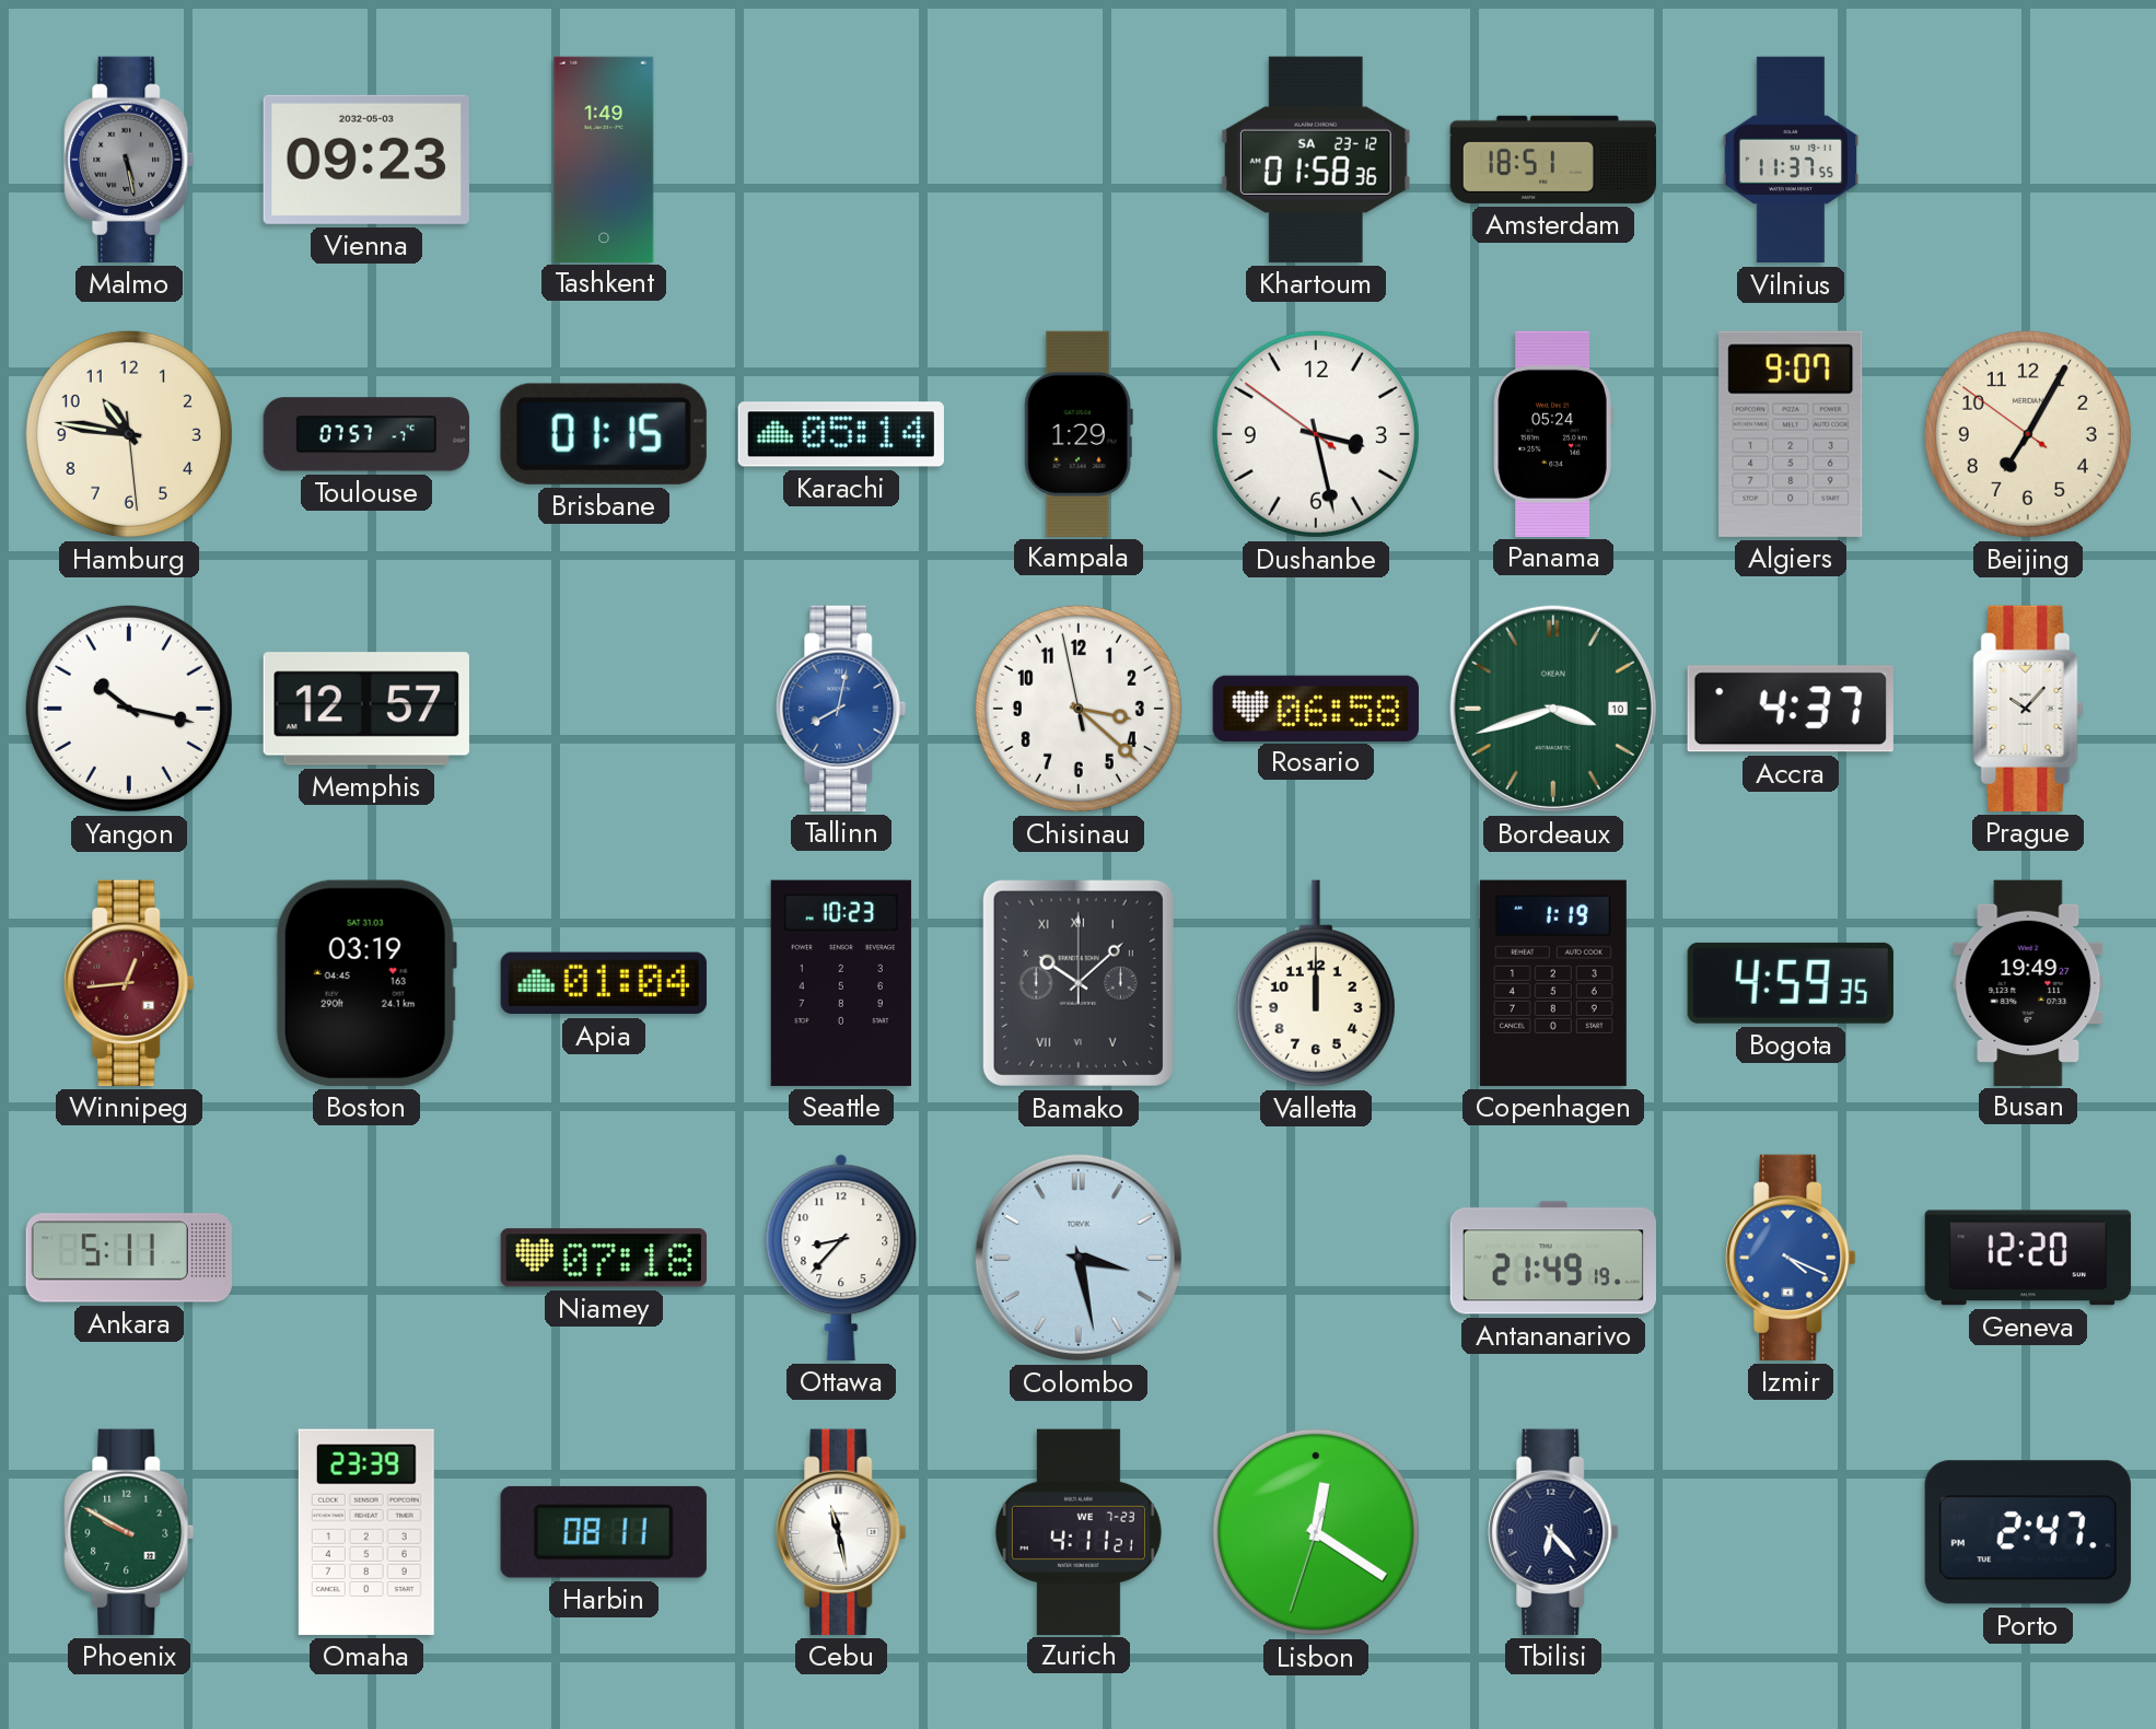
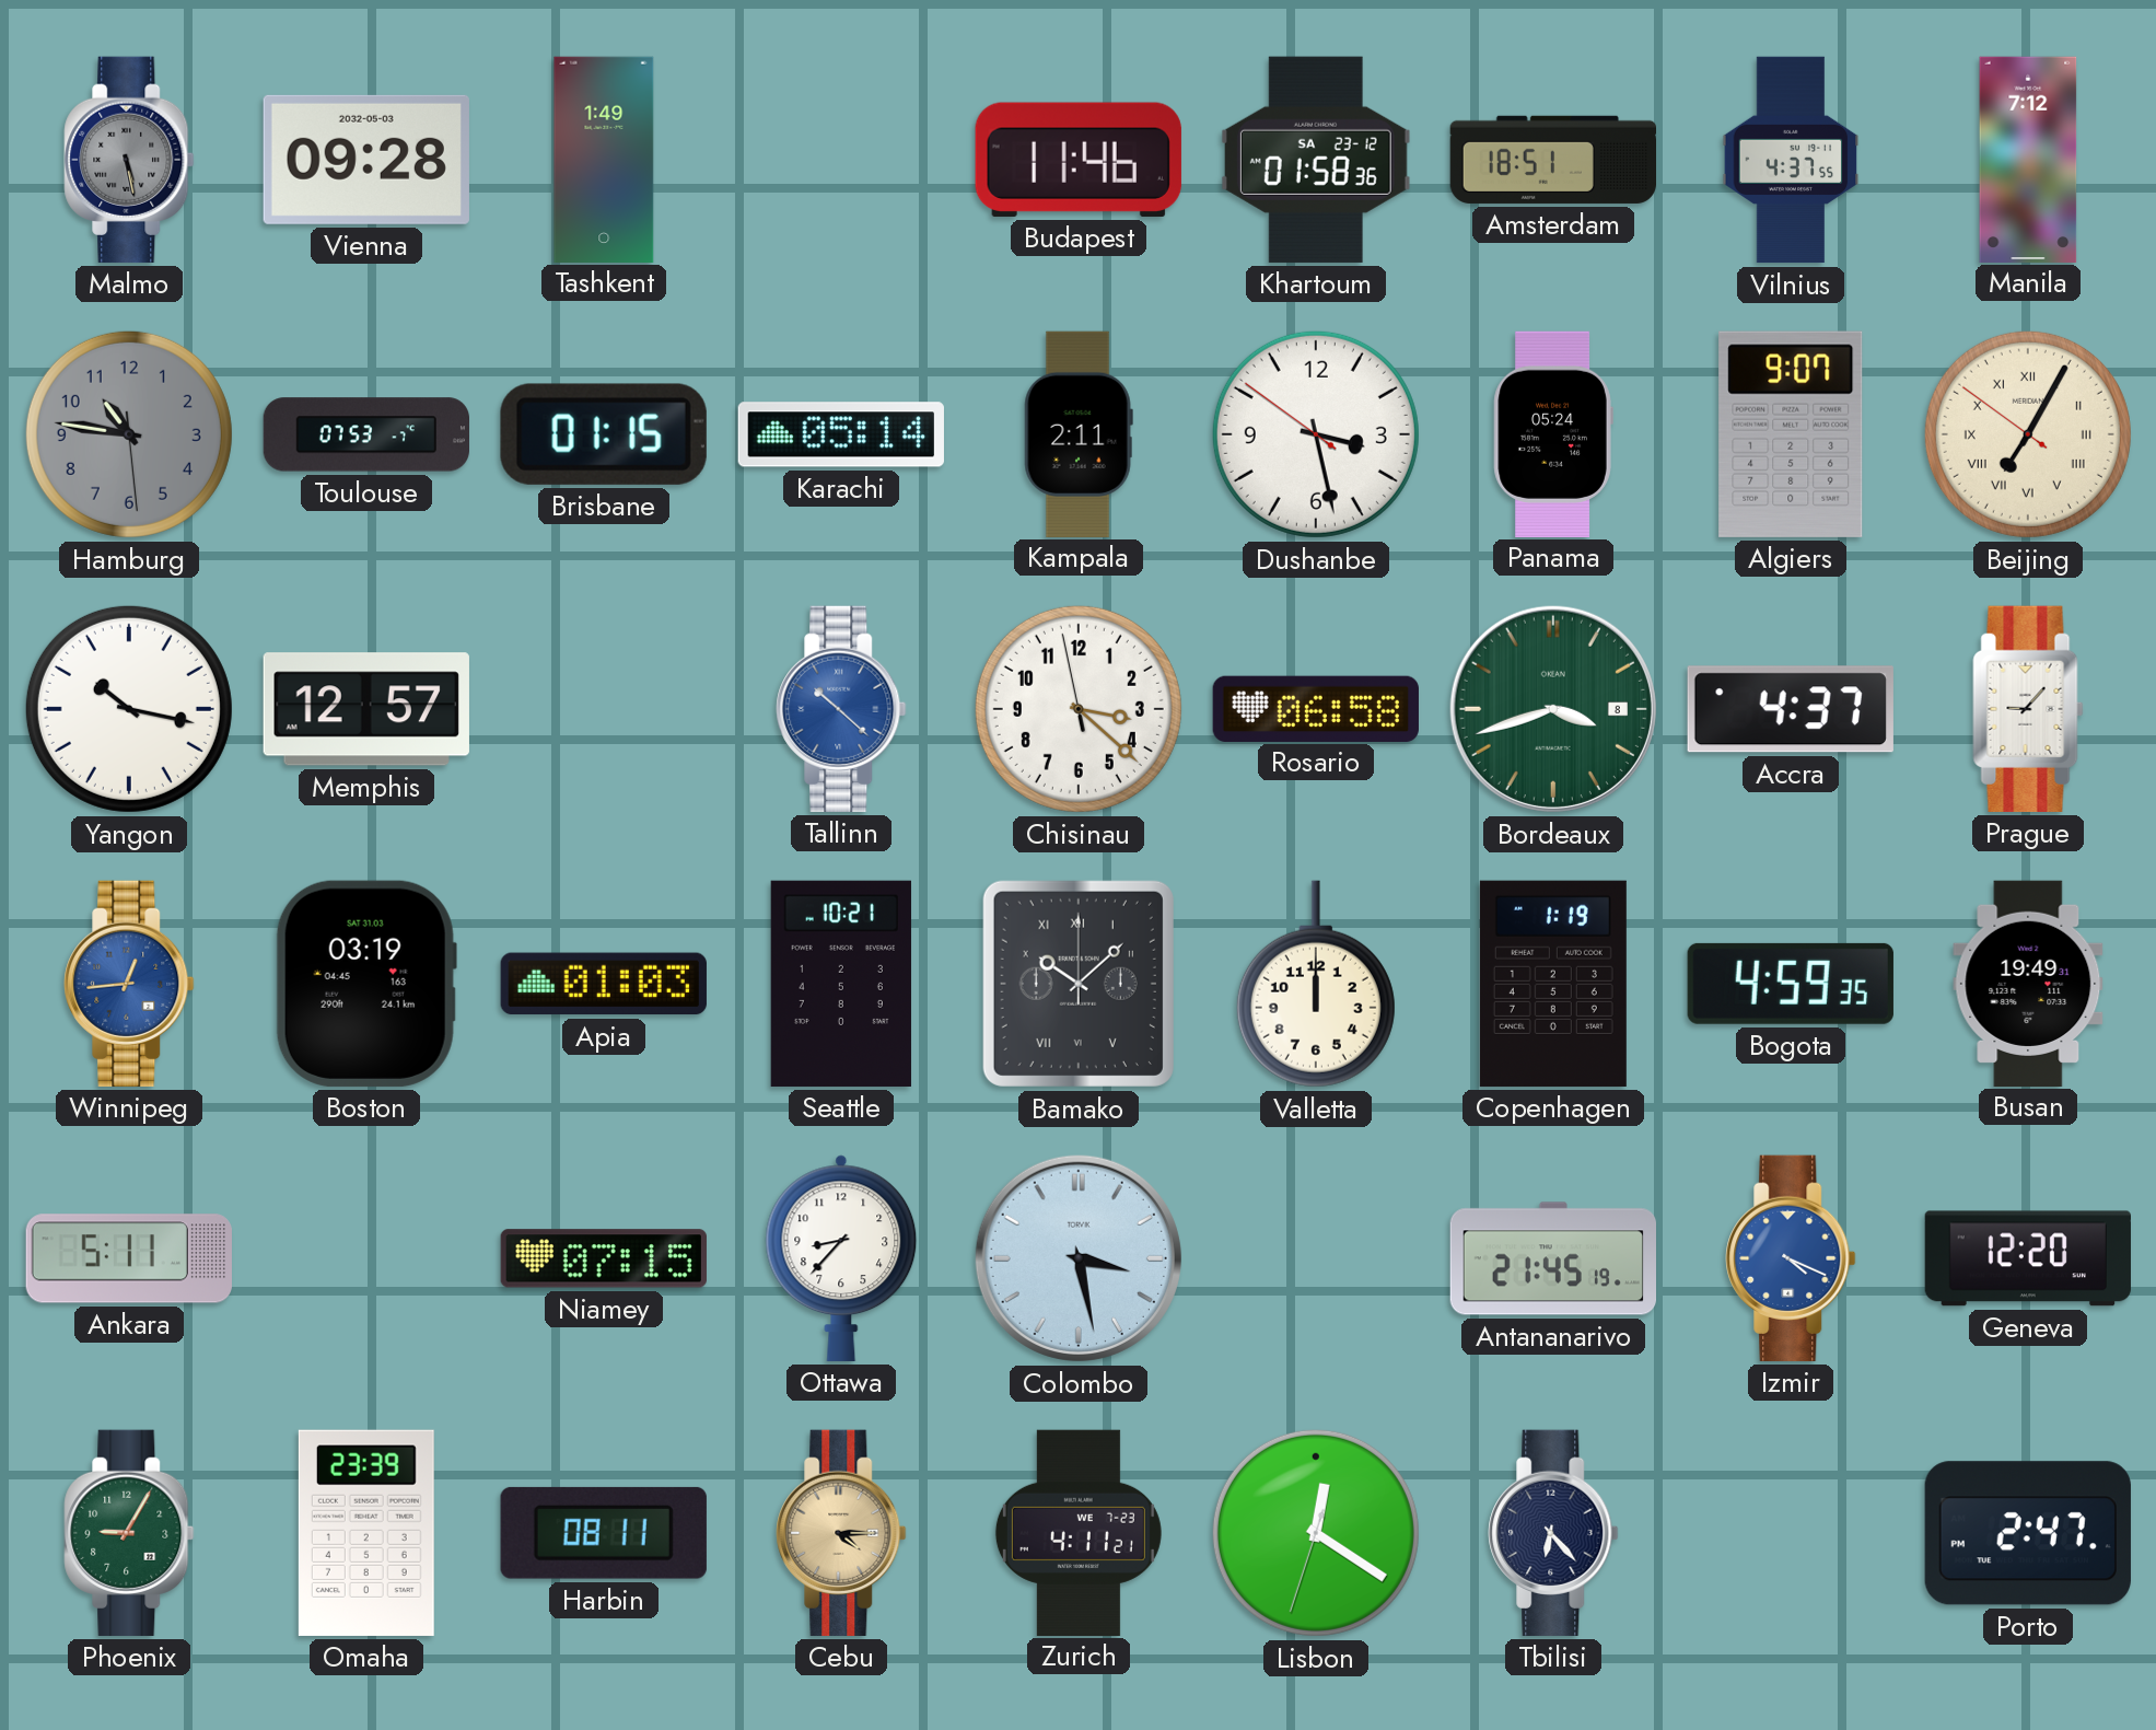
Vienna: 09:23 -> 09:28 (366, 160)
Budapest: none -> 11:46 (1079, 160)
Vilnius: 11:37 -> 4:37 (1791, 160)
Manila: none -> 7:12 (2028, 159)
Hamburg dial: cream -> grey (129, 434)
Toulouse: 07:57 -> 07:53 (365, 434)
Kampala: 1:29 -> 2:11 (1079, 433)
Beijing numerals: Arabic -> Roman (2028, 434)
Tallinn: 8:02 -> 10:22 (841, 709)
Bordeaux date: 10 -> 8 (1553, 709)
Prague: 10:07 -> 9:07 (2028, 709)
Winnipeg dial: burgundy -> blue (129, 984)
Apia: 01:04 -> 01:03 (604, 984)
Seattle: 10:23 -> 10:21 (841, 984)
Busan: 19:49:27 -> 19:49:31 (2028, 983)
Niamey: 07:18 -> 07:15 (604, 1258)
Antananarivo: 21:49 -> 21:45 (1552, 1258)
Phoenix: 9:50 -> 9:05 (129, 1533)
Cebu: 11:28 -> 4:15 (841, 1533)
Cebu dial: white -> champagne (841, 1533)
